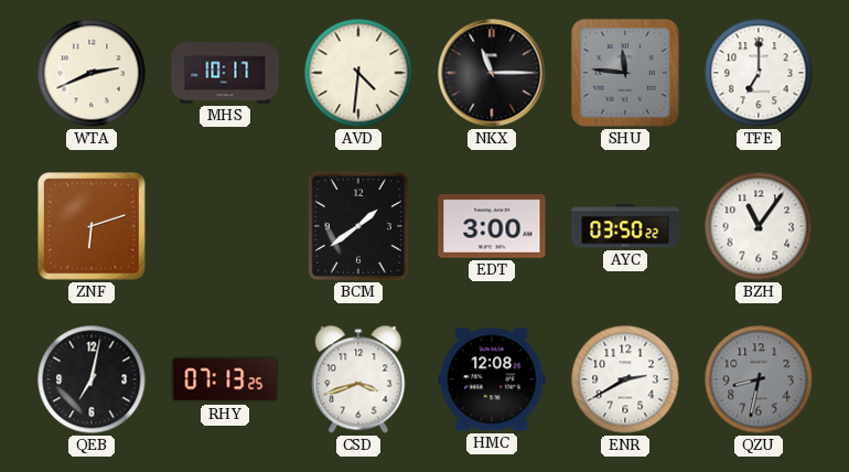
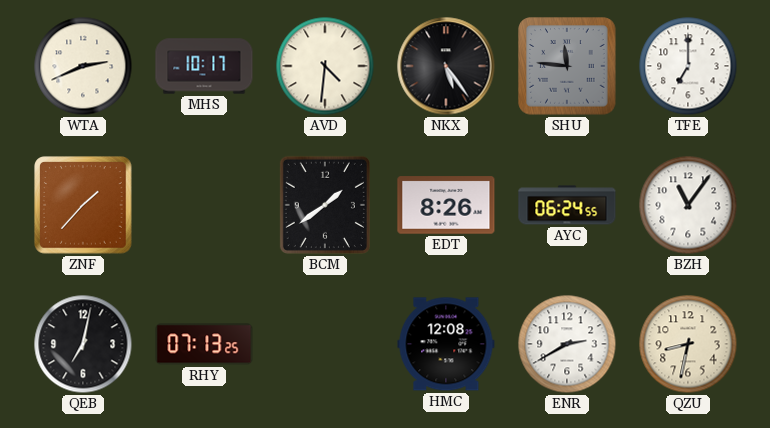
NKX: 11:15 -> 5:24 (446, 66)
ZNF: 6:12 -> 1:37 (83, 205)
EDT: 3:00 -> 8:26 (446, 205)
AYC: 03:50 -> 06:24 (567, 205)
CSD: 3:42 -> none (358, 379)
QZU dial: grey -> cream (688, 344)
